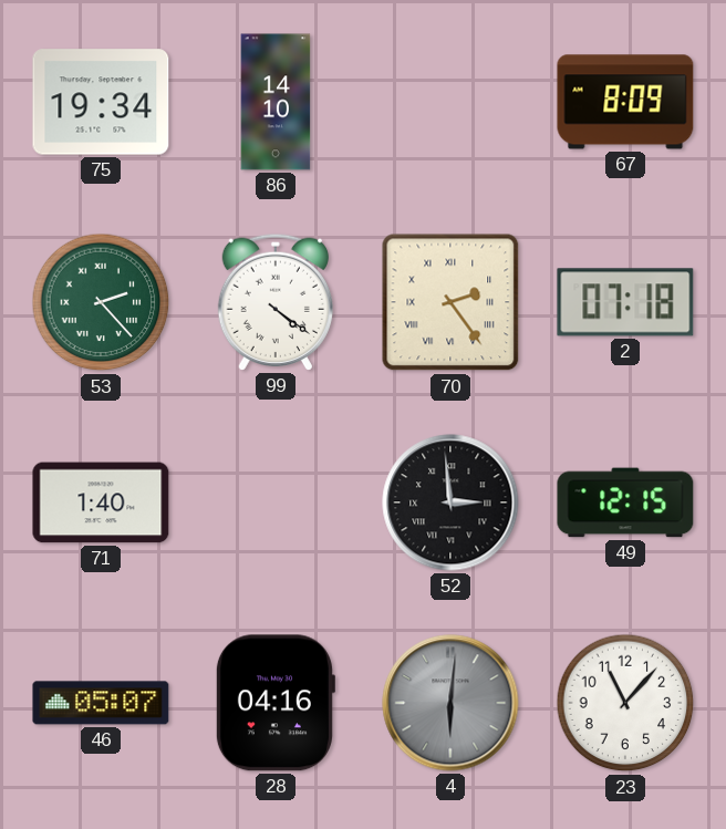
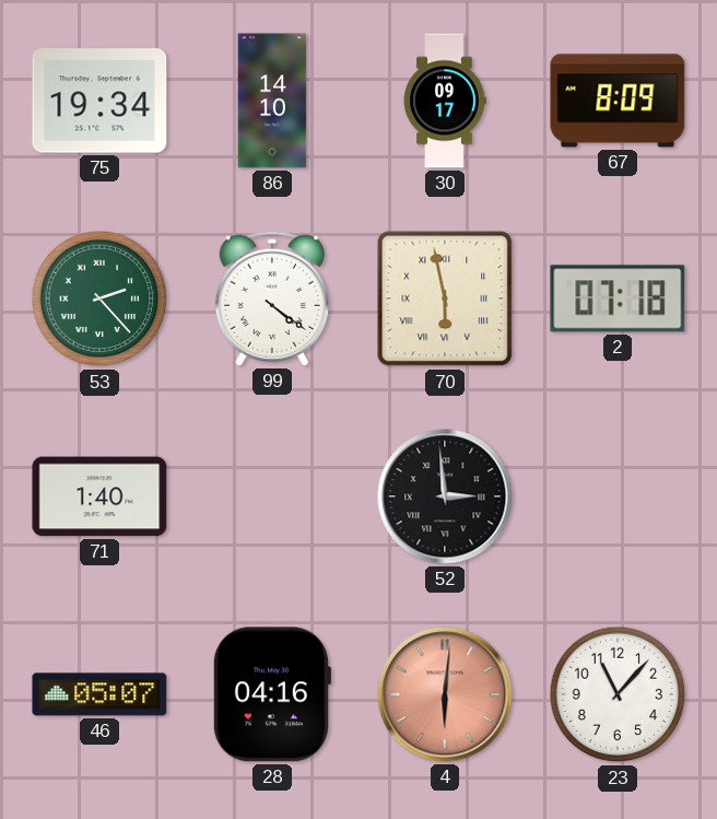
30: none -> 09:17 (445, 101)
70: 2:24 -> 5:58 (445, 299)
49: 12:15 -> none (625, 502)
4 dial: grey -> salmon (445, 694)
